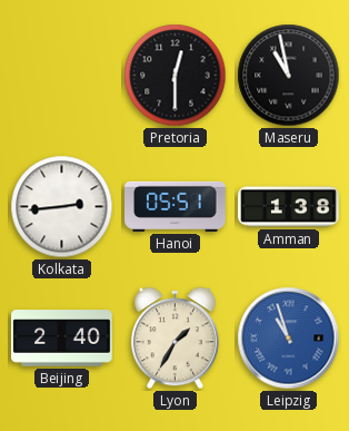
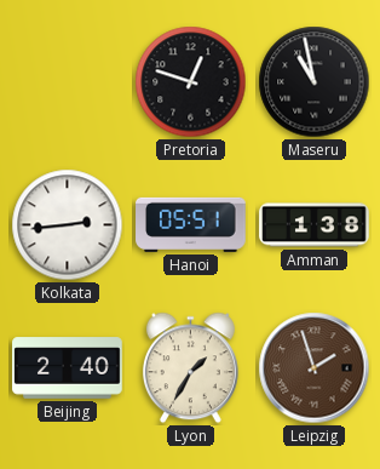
Pretoria: 12:30 -> 12:48 (191, 82)
Leipzig: 10:57 -> 1:57 (315, 368)
Leipzig dial: blue -> brown (315, 368)
